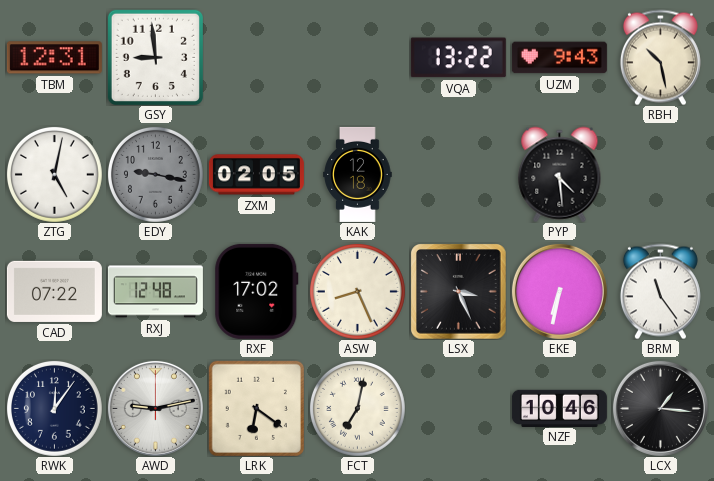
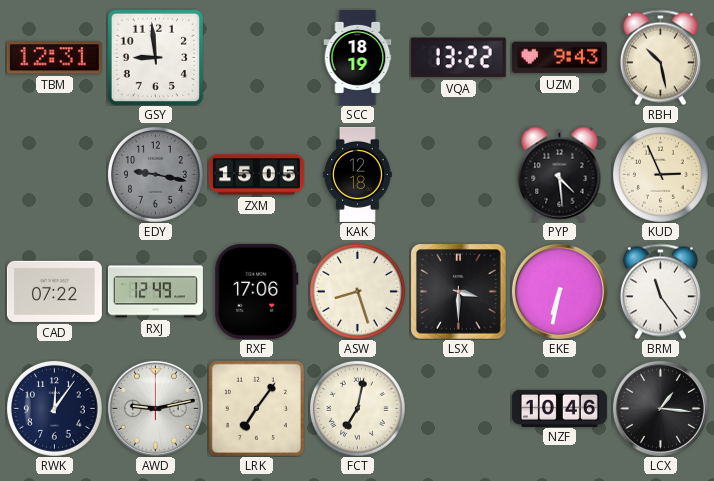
SCC: none -> 18:19 (358, 57)
ZTG: 5:02 -> none (54, 174)
ZXM: 02:05 -> 15:05 (256, 175)
KUD: none -> 2:56 (660, 174)
RXJ: 12:48 -> 12:49 (155, 292)
RXF: 17:02 -> 17:06 (257, 291)
ASW: 8:26 -> 8:27 (357, 291)
LSX: 3:26 -> 3:30 (458, 291)
LRK: 6:21 -> 7:06 (256, 408)
